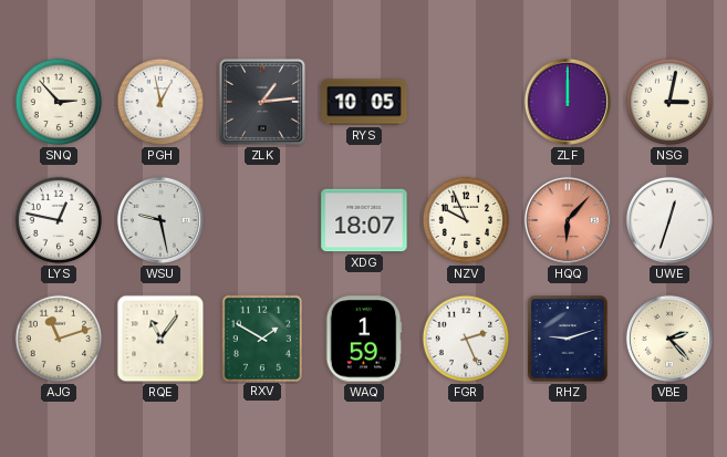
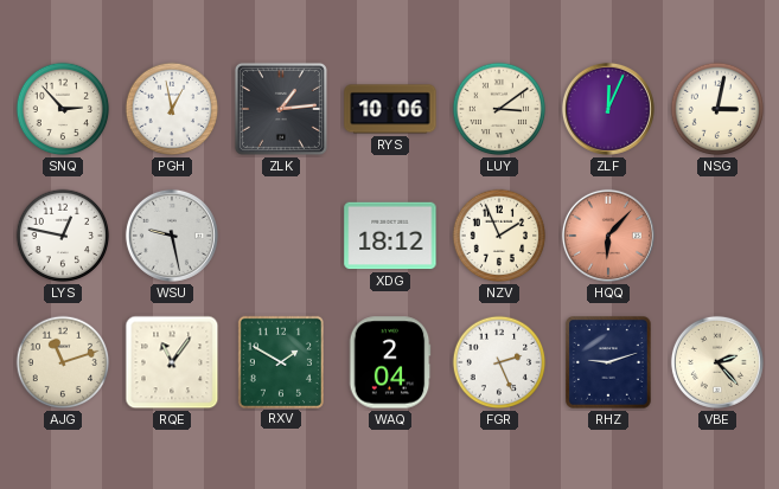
RYS: 10:05 -> 10:06 (390, 109)
LUY: none -> 3:09 (499, 109)
ZLF: 12:00 -> 12:04 (608, 109)
XDG: 18:07 -> 18:12 (390, 236)
NZV: 9:56 -> 1:56 (499, 236)
UWE: 12:33 -> none (669, 220)
WAQ: 1:59 -> 2:04 (390, 362)
